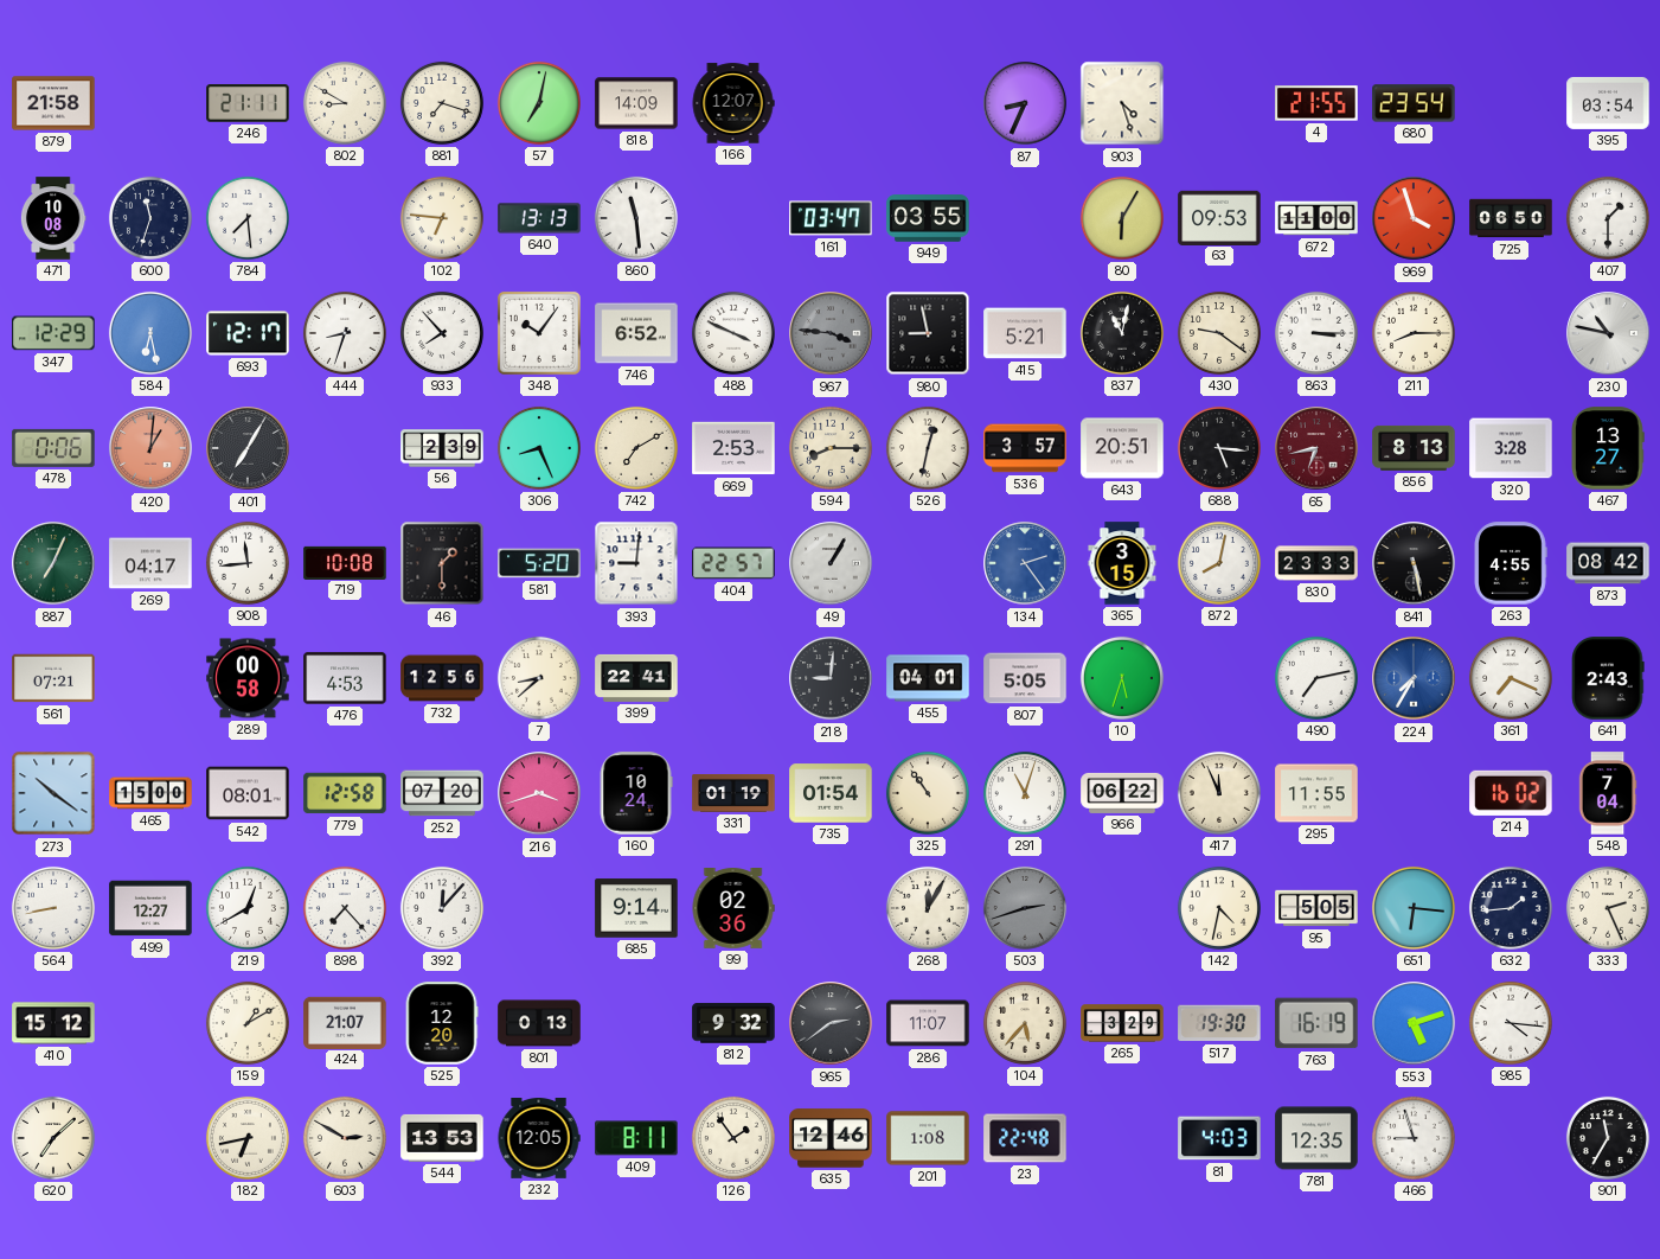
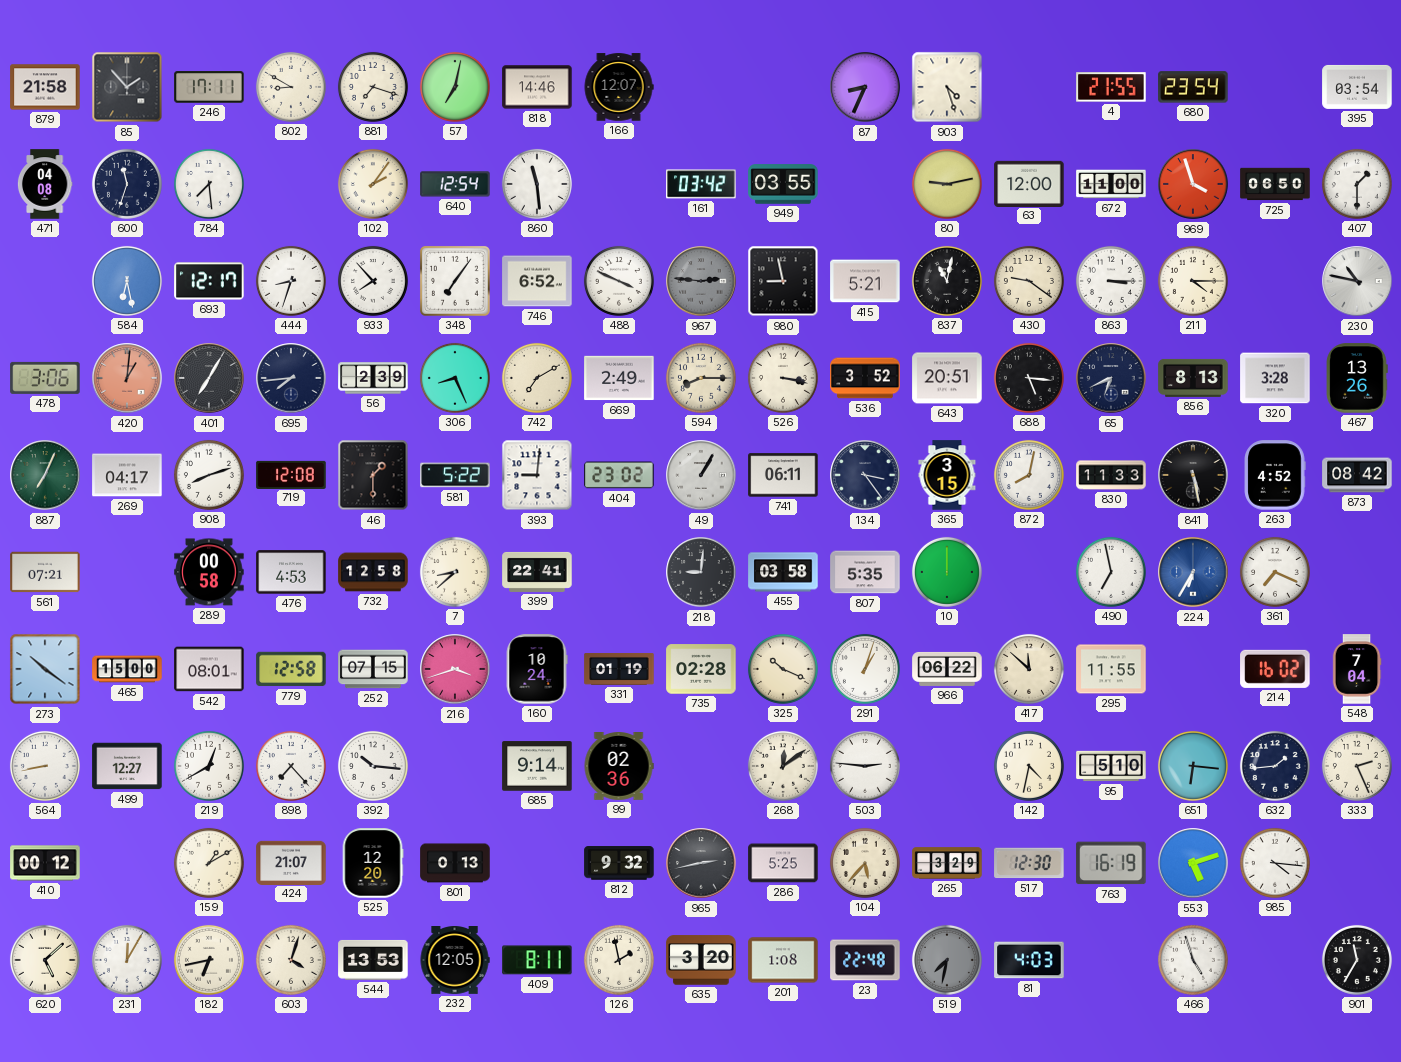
85: none -> 1:53 (127, 87)
246: 21:11 -> 17:11 (209, 87)
818: 14:09 -> 14:46 (537, 87)
471: 10:08 -> 04:08 (45, 184)
102: 6:46 -> 2:06 (373, 184)
640: 13:13 -> 12:54 (455, 184)
161: 03:47 -> 03:42 (701, 184)
80: 6:05 -> 9:13 (947, 184)
63: 09:53 -> 12:00 (1029, 183)
347: 12:29 -> none (53, 333)
348: 10:06 -> 7:06 (455, 281)
967: 3:46 -> 2:46 (701, 281)
211: 8:15 -> 4:15 (1193, 281)
478: 0:06 -> 3:06 (45, 378)
695: none -> 7:44 (291, 378)
669: 2:53 -> 2:49 (619, 378)
526: 12:32 -> 3:17 (783, 378)
536: 3:57 -> 3:52 (865, 378)
65: 6:43 -> 6:41 (1111, 378)
65 dial: burgundy -> navy (1111, 378)
467: 13:27 -> 13:26 (1357, 378)
908: 11:44 -> 8:12 (209, 475)
719: 10:08 -> 12:08 (291, 474)
581: 5:20 -> 5:22 (455, 475)
404: 22:57 -> 23:02 (619, 475)
741: none -> 06:11 (783, 475)
134: 2:24 -> 3:24 (865, 475)
134 dial: blue -> navy (865, 475)
830: 23:33 -> 11:33 (1111, 475)
263: 4:55 -> 4:52 (1275, 475)
732: 12:56 -> 12:58 (373, 572)
455: 04:01 -> 03:58 (783, 572)
807: 5:05 -> 5:35 (865, 572)
10: 5:33 -> 12:00 (947, 572)
490: 7:13 -> 6:58 (1111, 572)
224: 7:35 -> 6:35 (1193, 572)
641: 2:43 -> none (1608, 678)
252: 07:20 -> 07:15 (373, 669)
735: 01:54 -> 02:28 (701, 669)
325: 10:54 -> 10:19 (783, 669)
291: 11:03 -> 1:03 (865, 669)
417: 11:56 -> 11:52 (1029, 669)
392: 12:07 -> 10:16 (373, 766)
268: 12:05 -> 12:09 (783, 766)
503: 2:42 -> 2:46 (865, 766)
503 dial: grey -> white (865, 766)
95: 5:05 -> 5:10 (1111, 766)
410: 15:12 -> 00:12 (45, 863)
965: 2:39 -> 2:43 (701, 863)
286: 11:07 -> 5:25 (783, 863)
517: 19:30 -> 12:30 (1029, 863)
620: 7:08 -> 5:08 (45, 960)
231: none -> 12:05 (127, 960)
603: 2:50 -> 4:03 (291, 960)
126: 1:54 -> 1:58 (619, 960)
635: 12:46 -> 3:20 (701, 960)
519: none -> 7:32 (947, 960)
781: 12:35 -> none (1316, 1138)
466: 8:57 -> 4:57 (1193, 960)
